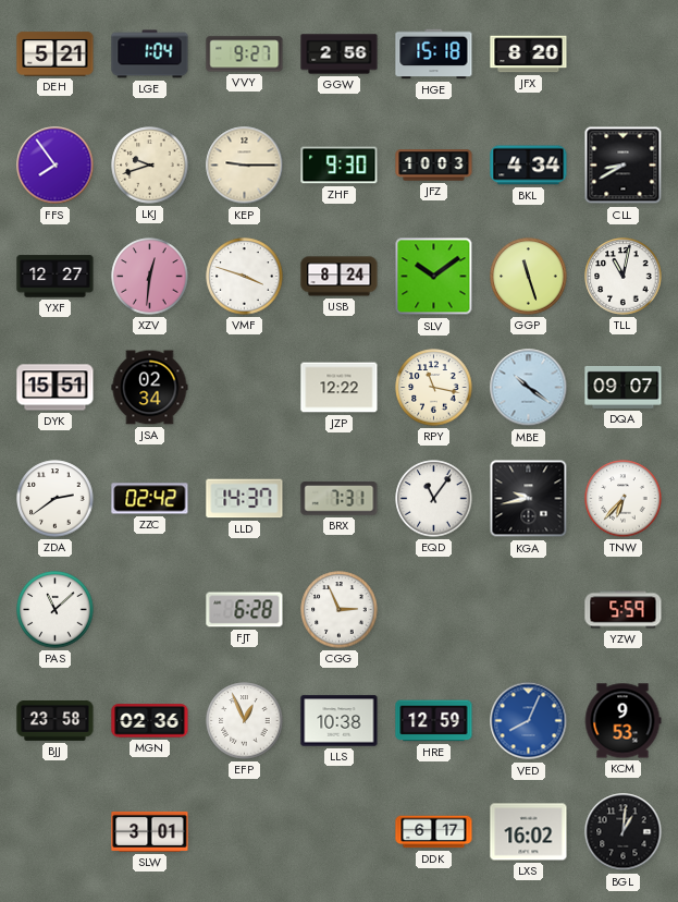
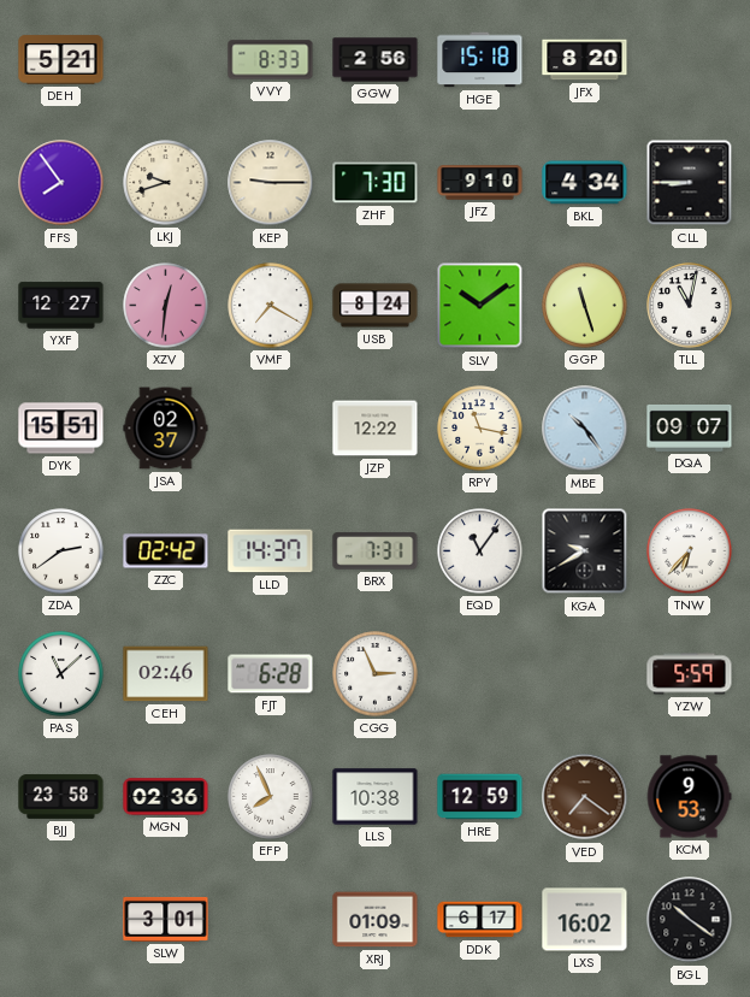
LGE: 1:04 -> none (150, 54)
VVY: 9:27 -> 8:33 (271, 60)
ZHF: 9:30 -> 7:30 (376, 183)
JFZ: 10:03 -> 9:10 (480, 183)
CLL: 8:40 -> 8:45 (690, 183)
VMF: 3:48 -> 7:20 (271, 306)
JSA: 02:34 -> 02:37 (166, 429)
MBE: 10:21 -> 10:24 (585, 429)
KGA: 9:43 -> 9:40 (585, 551)
CEH: none -> 02:46 (166, 674)
EFP: 12:56 -> 7:56 (271, 797)
VED: 8:04 -> 7:21 (585, 797)
VED dial: blue -> brown (585, 797)
XRJ: none -> 01:09 (376, 920)
BGL: 1:01 -> 10:21 (690, 920)
